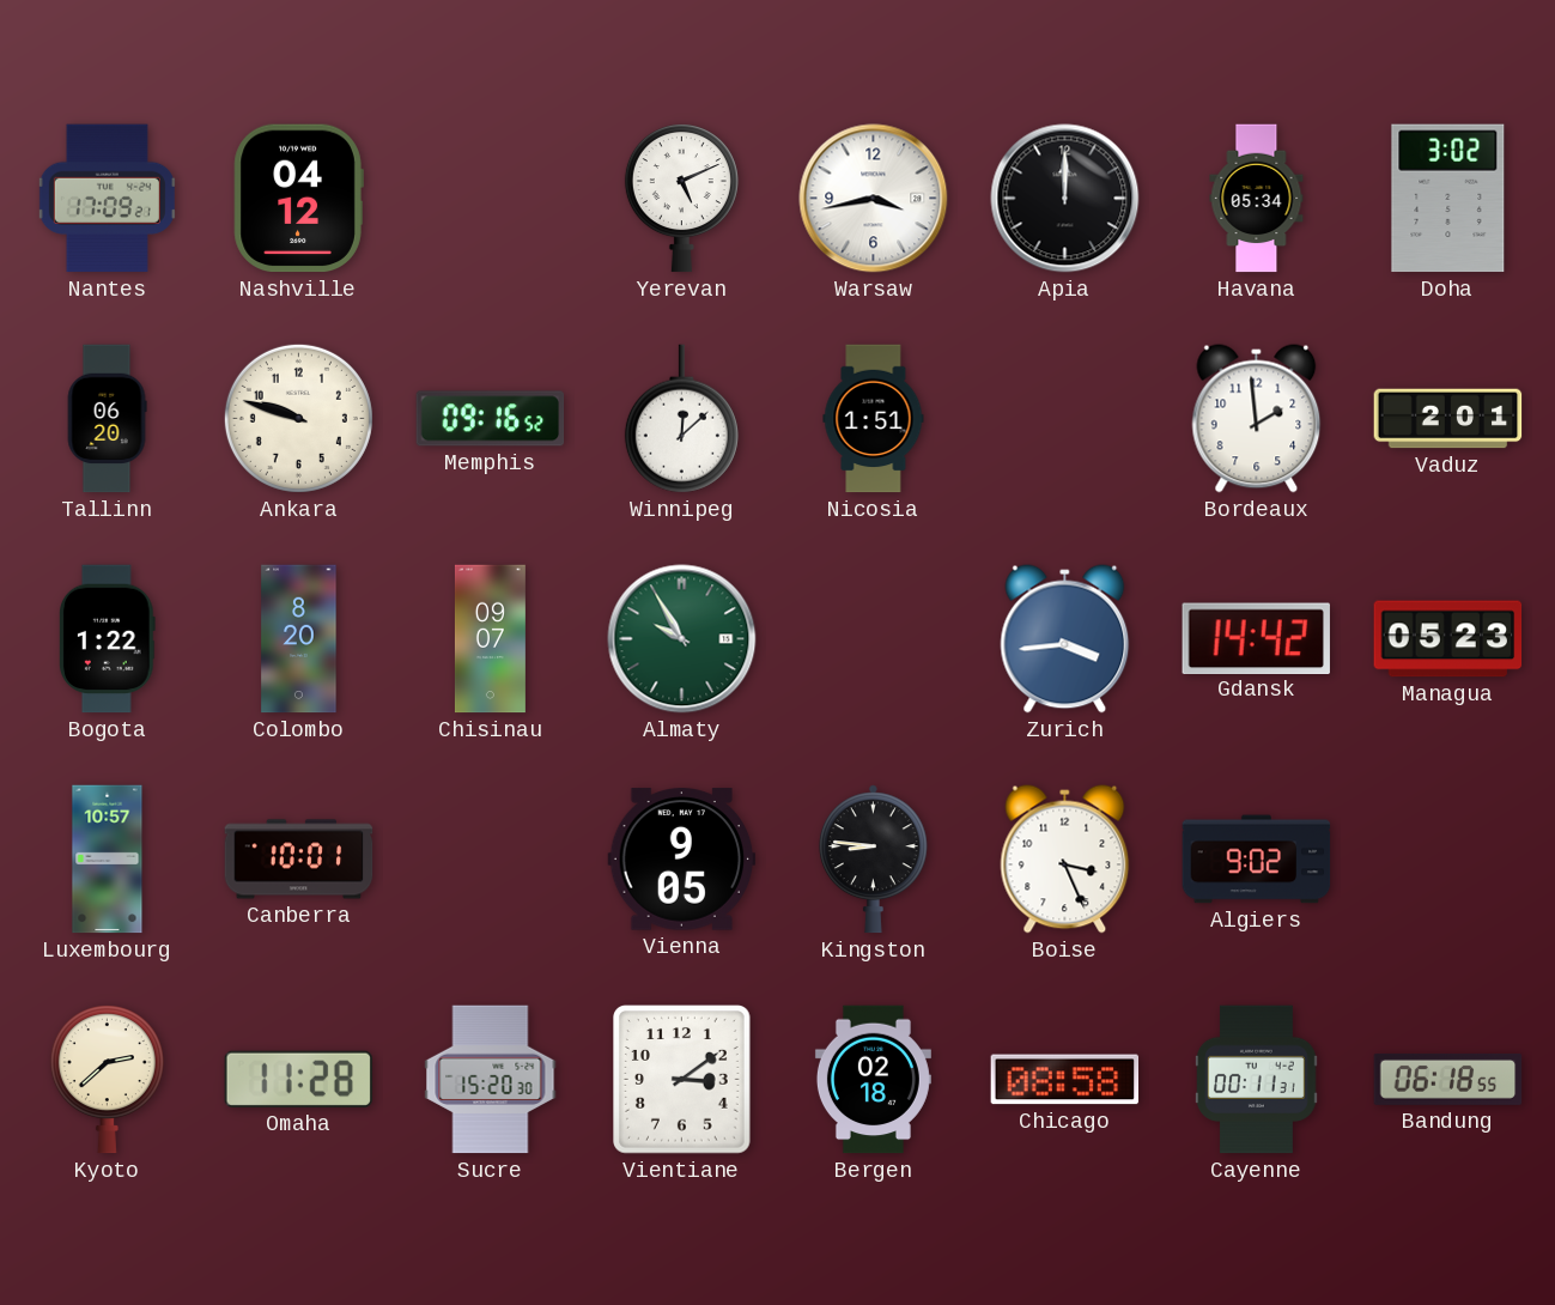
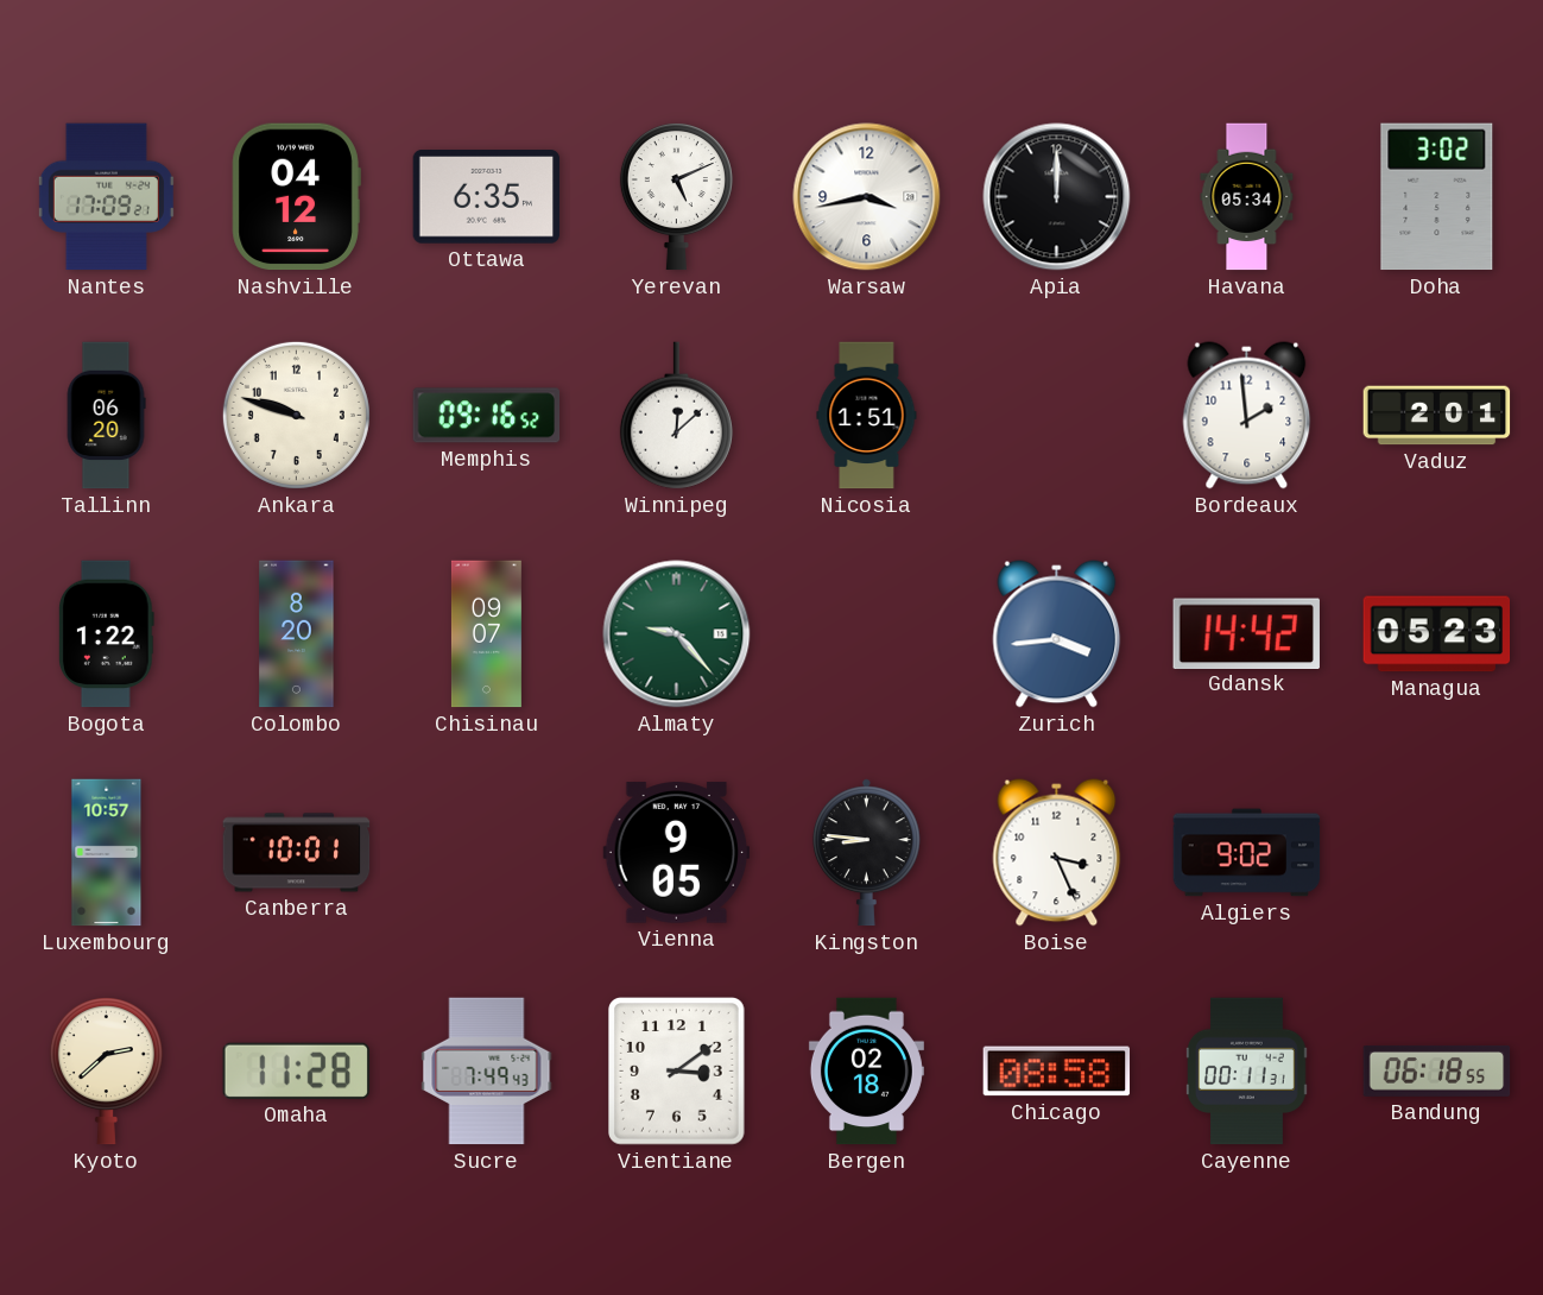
Ottawa: none -> 6:35 (487, 197)
Almaty: 9:55 -> 9:23 (677, 634)
Sucre: 15:20 -> 7:49 (487, 1072)
